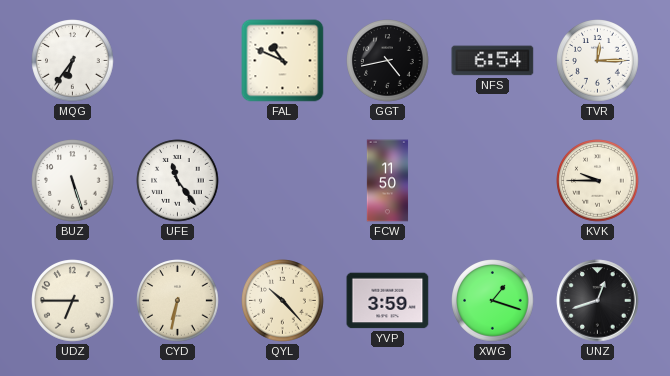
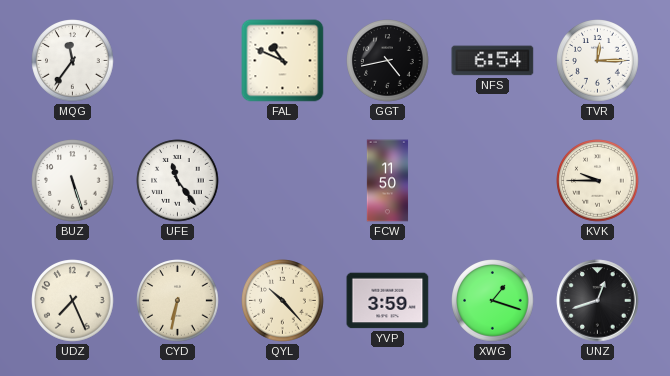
MQG: 6:36 -> 11:36 (73, 61)
UDZ: 6:45 -> 7:26 (73, 301)
